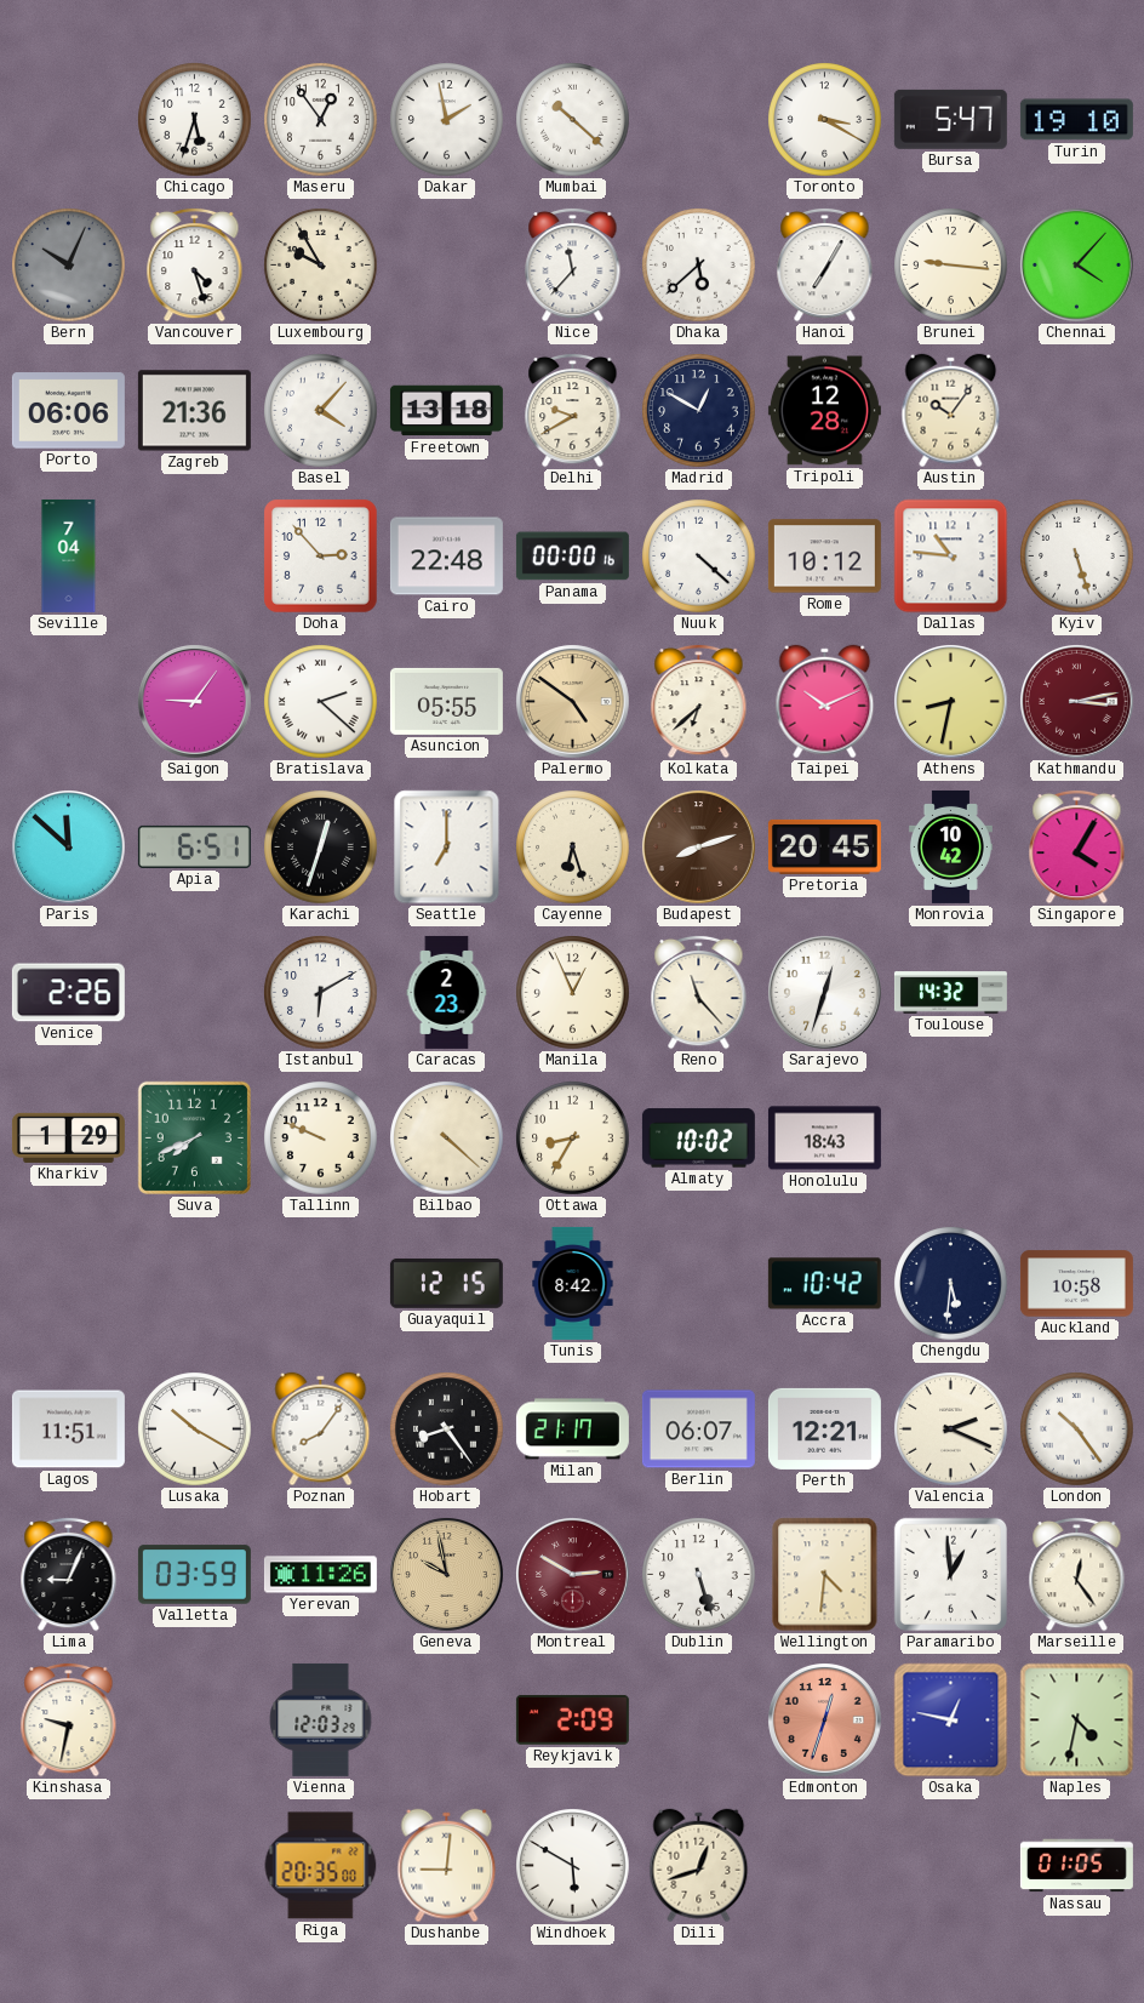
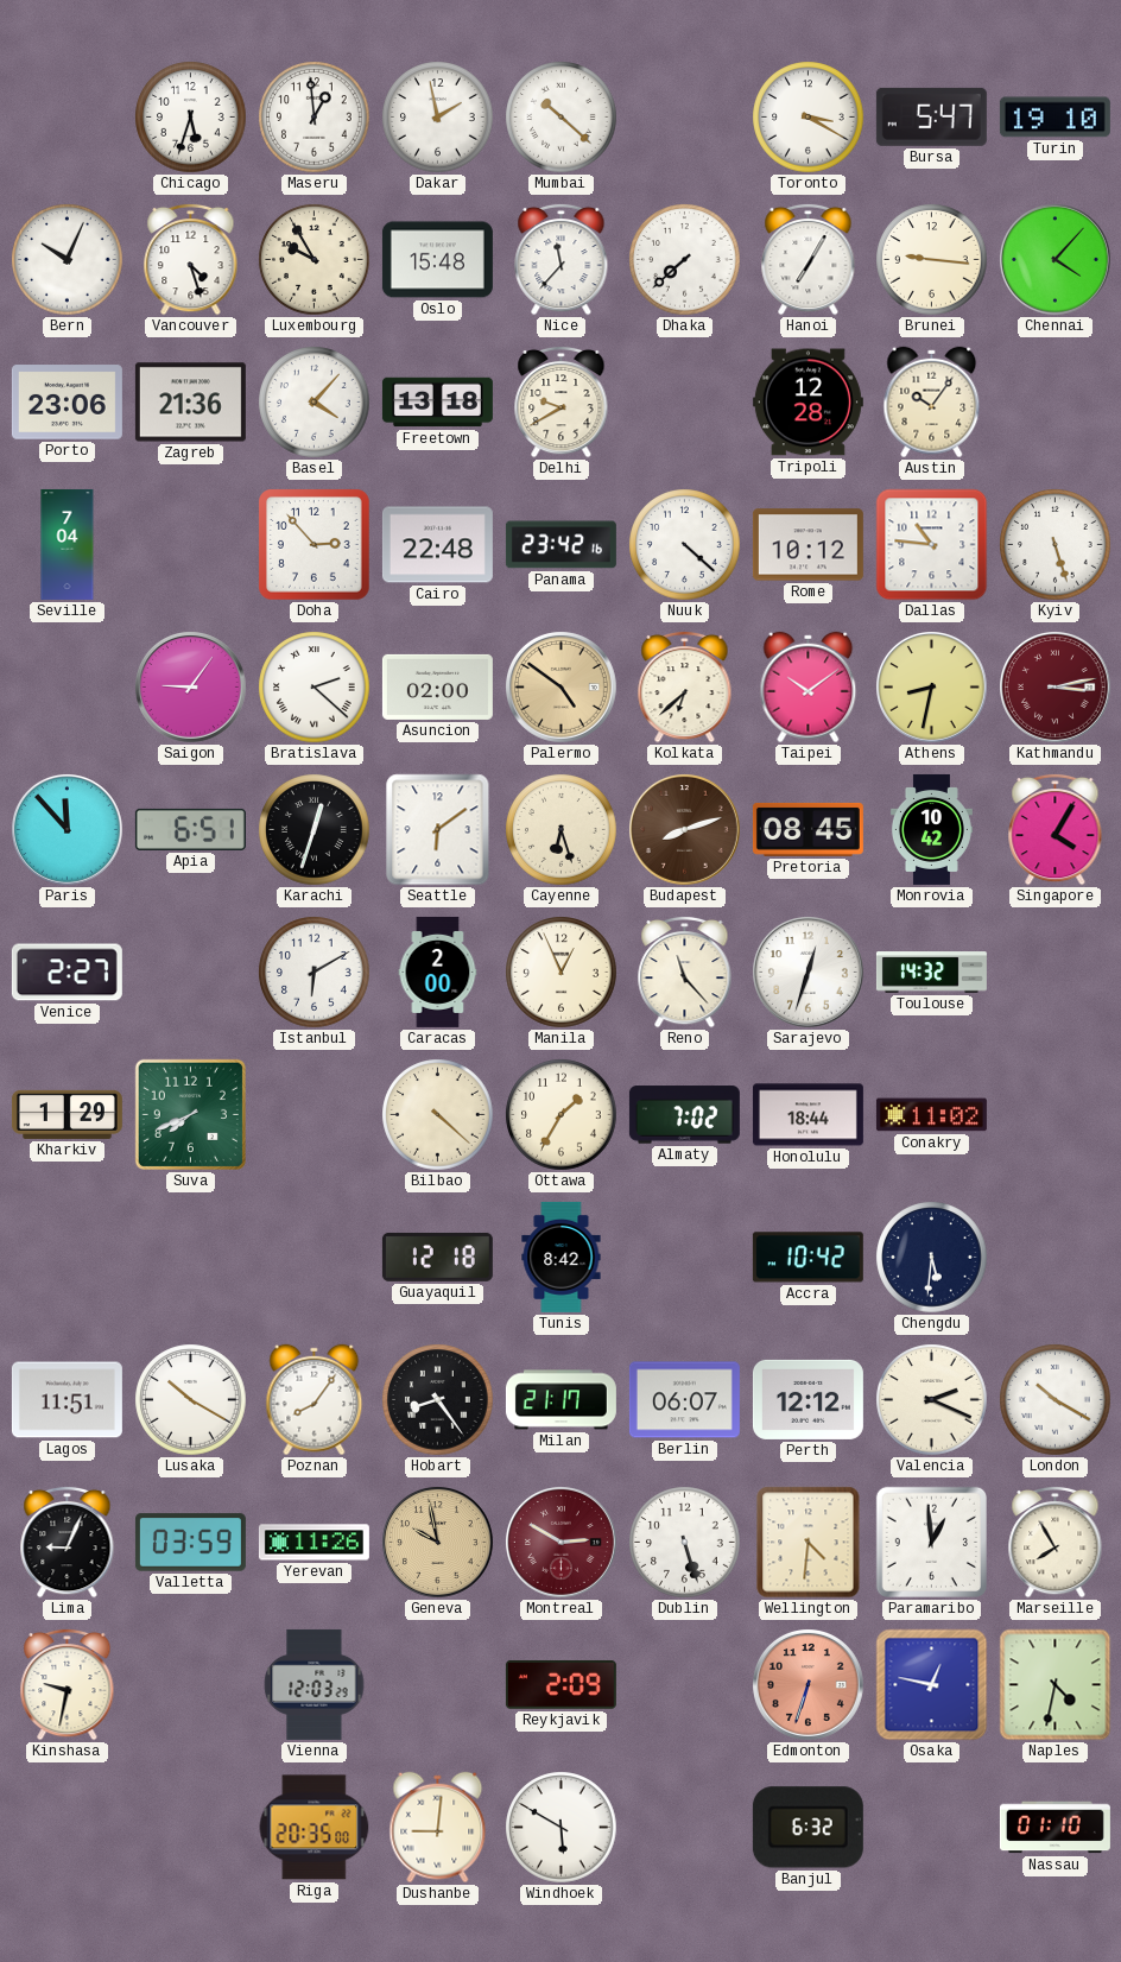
Maseru: 12:54 -> 12:59 (315, 118)
Bern dial: grey -> white (68, 260)
Oslo: none -> 15:48 (437, 260)
Dhaka: 5:38 -> 7:38 (685, 260)
Porto: 06:06 -> 23:06 (66, 403)
Madrid: 12:50 -> none (699, 411)
Panama: 00:00 -> 23:42 (560, 545)
Asuncion: 05:55 -> 02:00 (437, 686)
Taipei: 10:11 -> 10:09 (809, 688)
Paris: 11:52 -> 11:53 (68, 830)
Seattle: 7:00 -> 6:09 (438, 830)
Pretoria: 20:45 -> 08:45 (807, 829)
Venice: 2:26 -> 2:27 (66, 973)
Caracas: 2:23 -> 2:00 (438, 971)
Tallinn: 9:49 -> none (321, 1139)
Ottawa: 8:35 -> 1:35 (562, 1115)
Almaty: 10:02 -> 7:02 (684, 1115)
Honolulu: 18:43 -> 18:44 (807, 1115)
Conakry: none -> 11:02 (931, 1115)
Guayaquil: 12:15 -> 12:18 (437, 1257)
Auckland: 10:58 -> none (1076, 1284)
Perth: 12:21 -> 12:12 (807, 1399)
London: 10:24 -> 10:20 (1056, 1400)
Marseille: 12:24 -> 7:55 (1056, 1542)
Edmonton: 12:33 -> 6:33 (809, 1685)
Dili: 12:42 -> none (699, 1866)
Banjul: none -> 6:32 (807, 1828)
Nassau: 01:05 -> 01:10 (1054, 1828)
